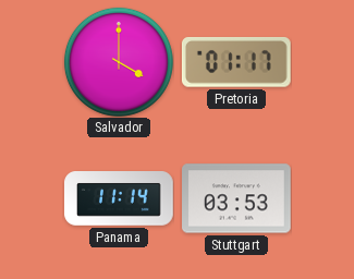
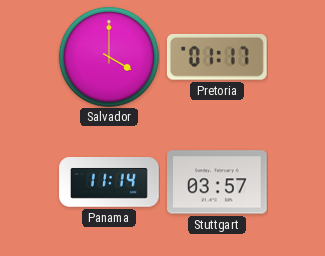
Stuttgart: 03:53 -> 03:57 (218, 182)
